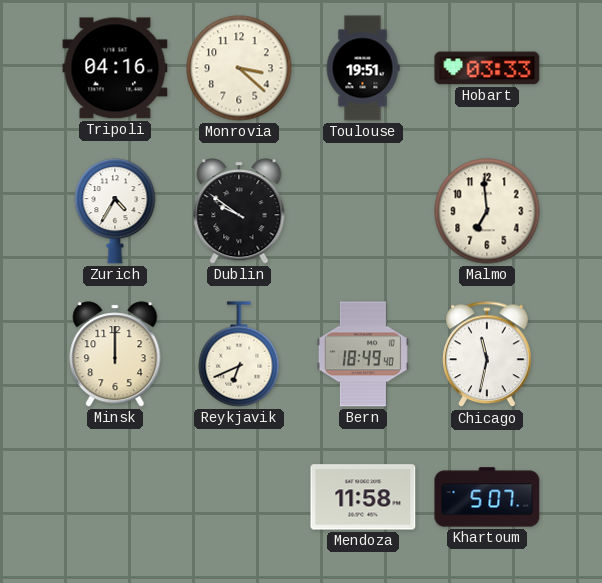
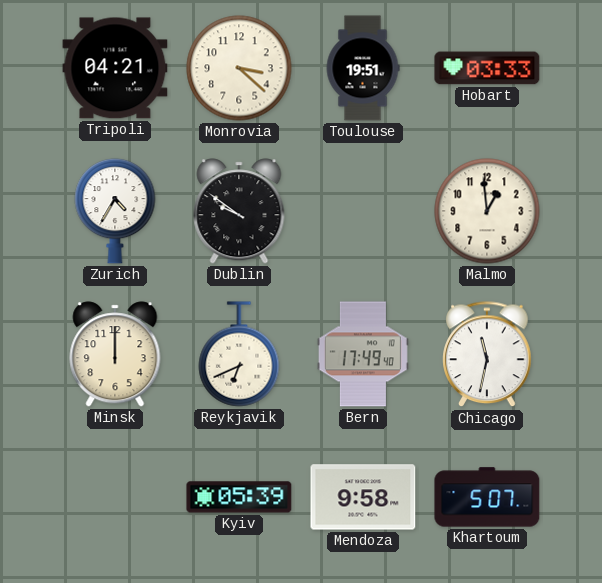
Tripoli: 04:16 -> 04:21 (115, 68)
Malmo: 6:59 -> 12:59 (487, 211)
Bern: 18:49 -> 17:49 (363, 354)
Kyiv: none -> 05:39 (239, 497)
Mendoza: 11:58 -> 9:58 (363, 497)
